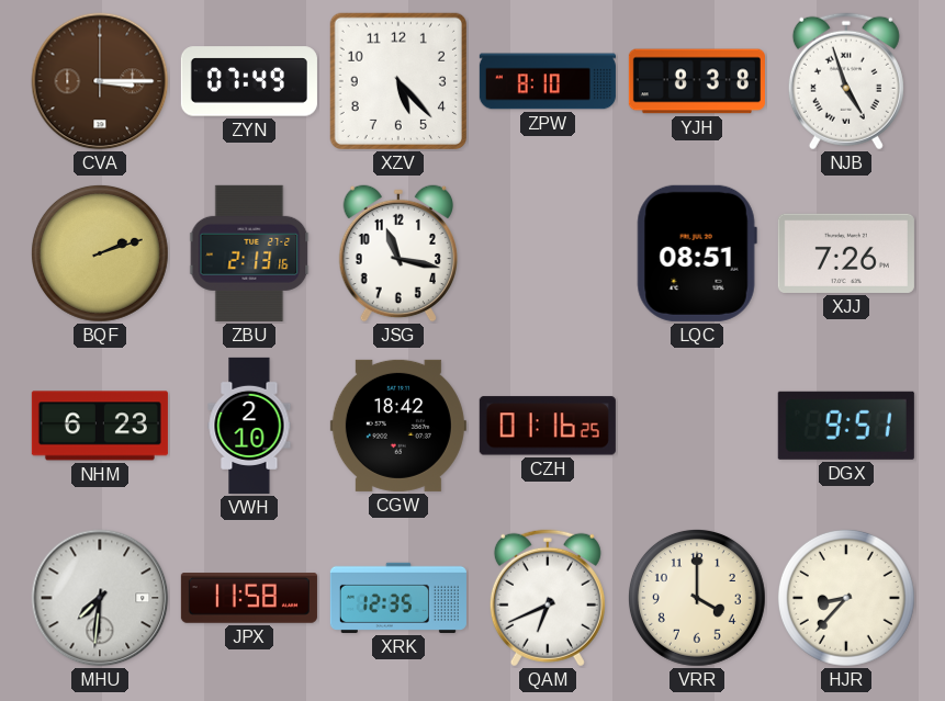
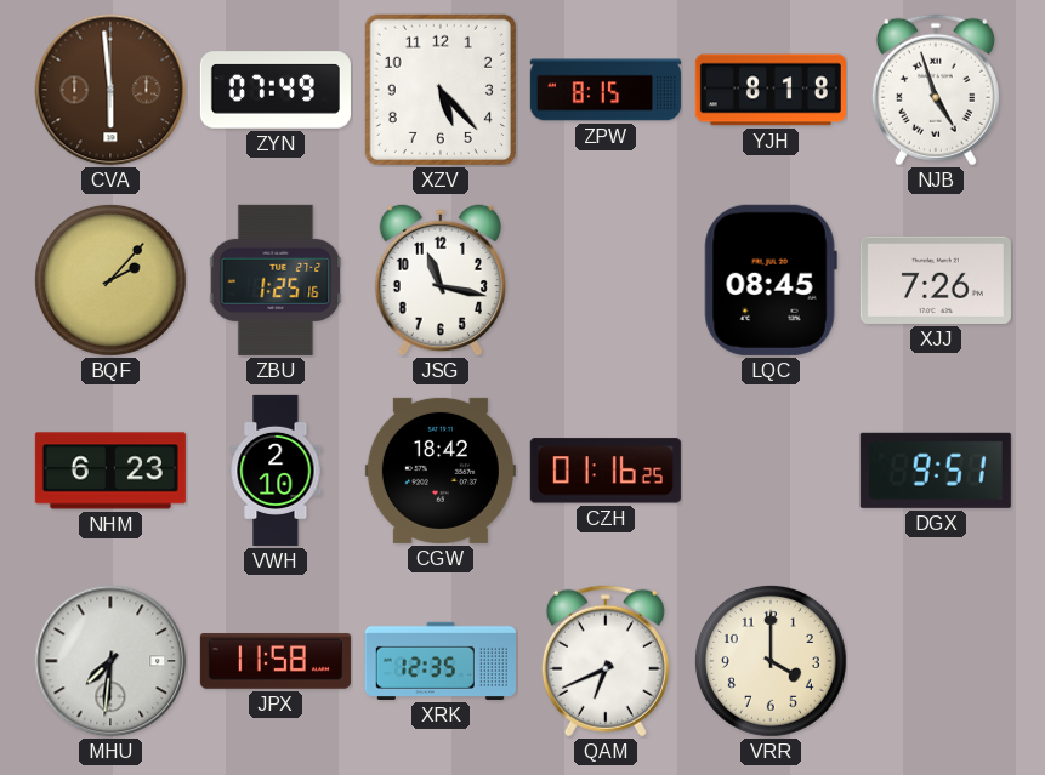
CVA: 3:15 -> 5:59 (110, 90)
ZPW: 8:10 -> 8:15 (606, 90)
YJH: 8:38 -> 8:18 (771, 90)
BQF: 2:12 -> 2:07 (110, 280)
ZBU: 2:13 -> 1:25 (276, 280)
LQC: 08:51 -> 08:45 (771, 280)
HJR: 8:37 -> none (846, 598)
